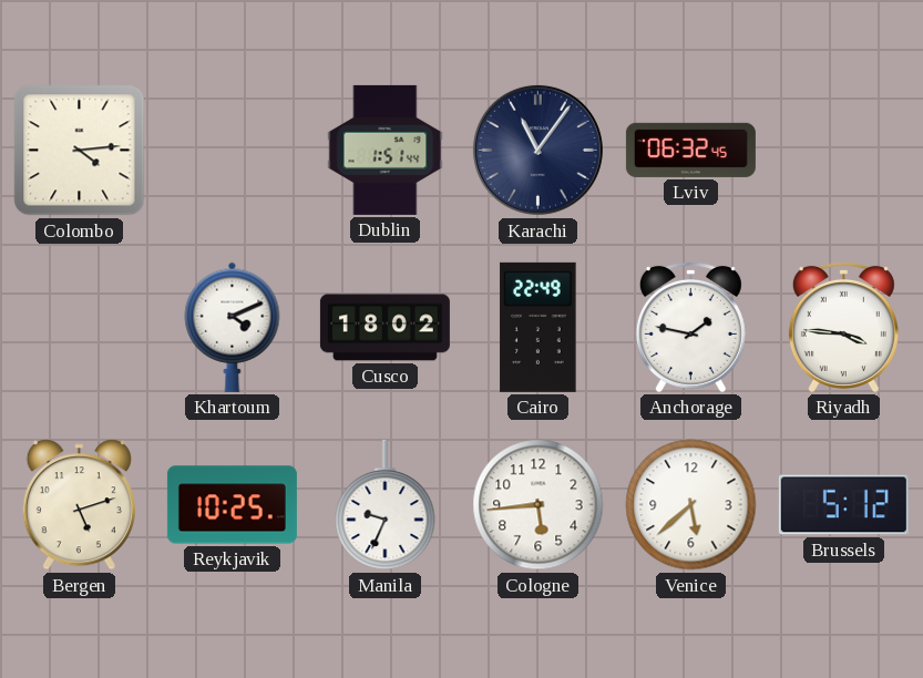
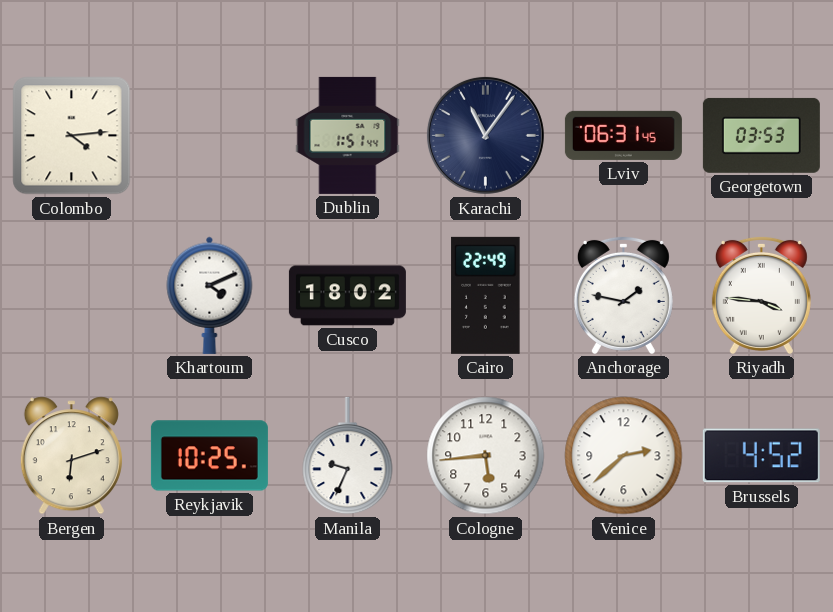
Lviv: 06:32 -> 06:31 (623, 135)
Georgetown: none -> 03:53 (761, 135)
Bergen: 5:12 -> 6:12 (71, 456)
Venice: 5:38 -> 2:38 (624, 456)
Brussels: 5:12 -> 4:52 (761, 456)
